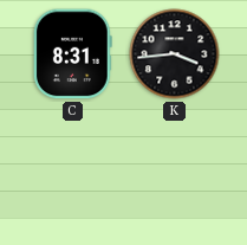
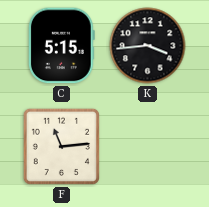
C: 8:31 -> 5:15 (61, 46)
F: none -> 11:14 (61, 146)
